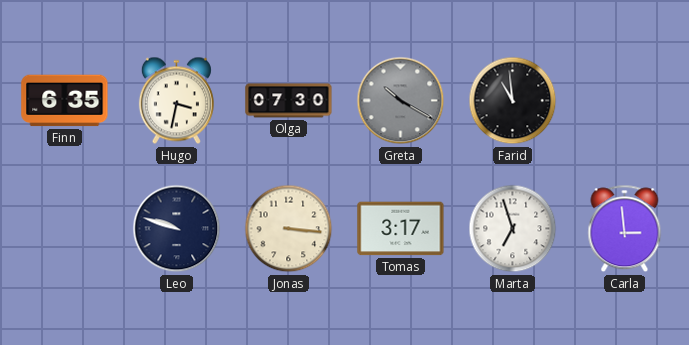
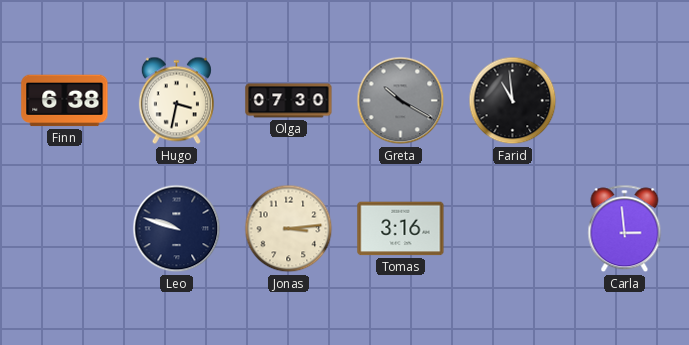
Finn: 6:35 -> 6:38 (65, 101)
Jonas: 3:16 -> 3:14 (289, 229)
Tomas: 3:17 -> 3:16 (401, 229)
Marta: 6:57 -> none (513, 229)
